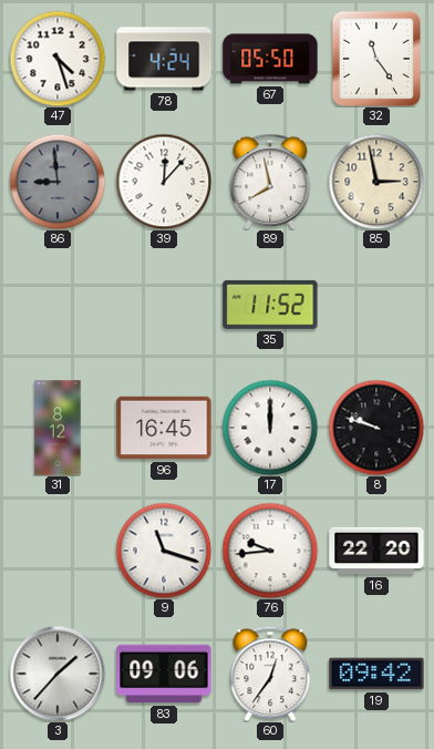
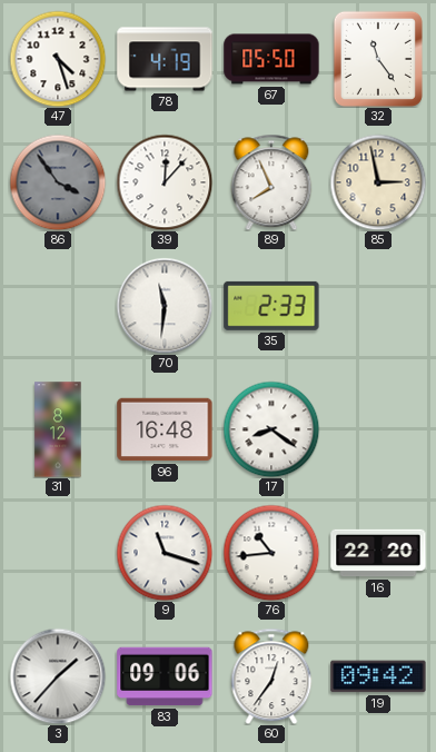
78: 4:24 -> 4:19 (165, 59)
86: 8:59 -> 3:54 (58, 182)
89: 7:58 -> 7:56 (271, 182)
70: none -> 11:31 (165, 306)
35: 11:52 -> 2:33 (271, 306)
96: 16:45 -> 16:48 (165, 429)
17: 12:00 -> 8:21 (271, 429)
8: 9:48 -> none (376, 428)
76: 9:44 -> 10:44 (271, 553)
